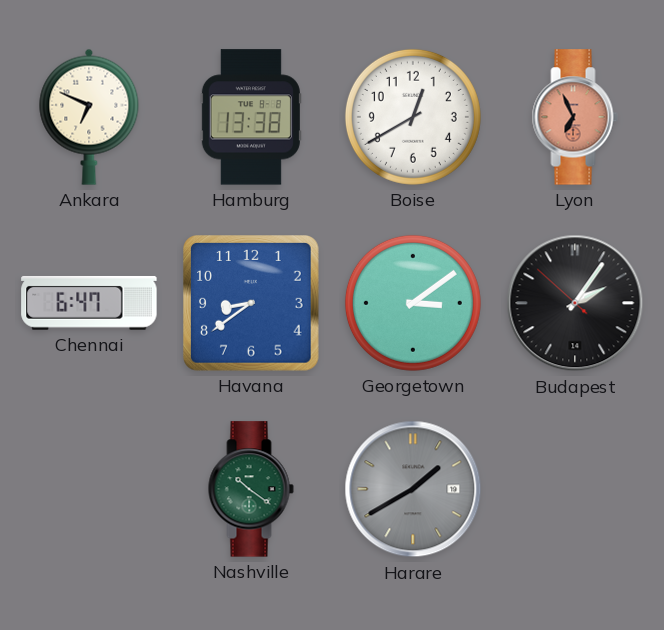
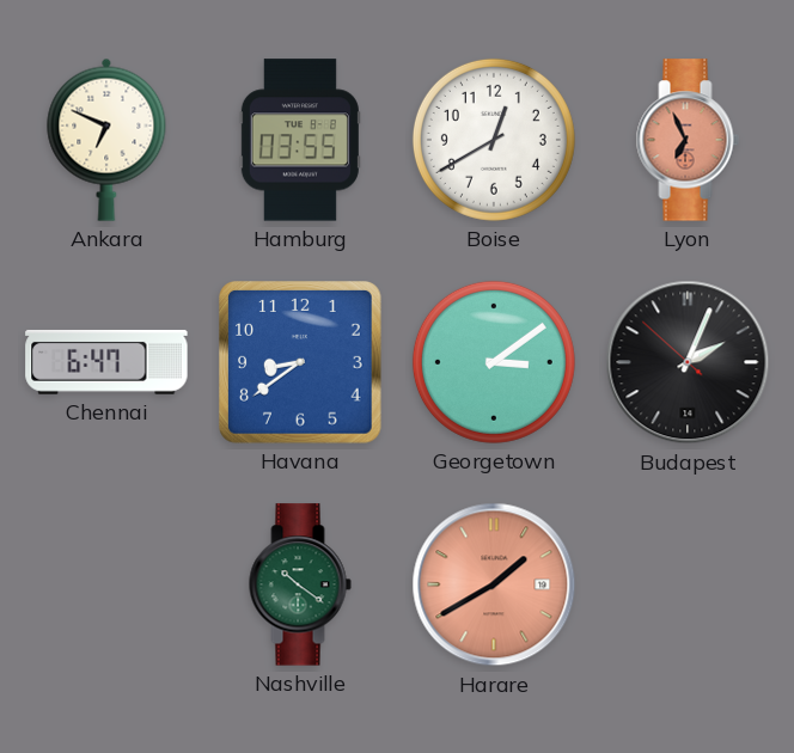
Hamburg: 13:38 -> 03:55 (300, 140)
Budapest: 2:05 -> 2:03 (688, 362)
Harare dial: grey -> salmon (494, 584)
